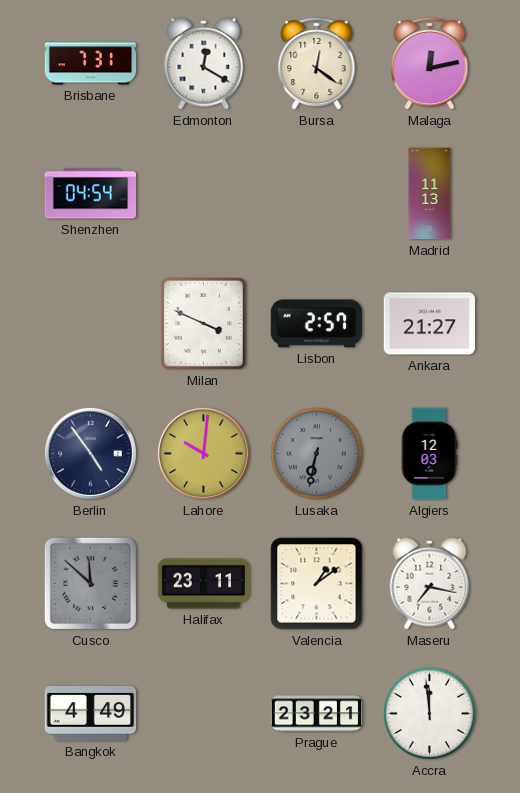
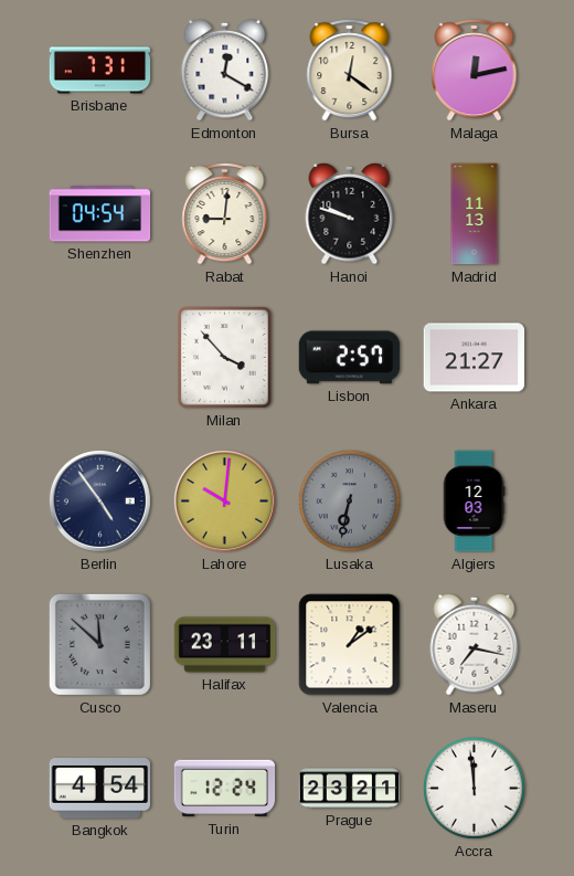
Rabat: none -> 9:01 (225, 214)
Hanoi: none -> 9:48 (350, 213)
Milan: 3:49 -> 3:53 (224, 357)
Bangkok: 4:49 -> 4:54 (100, 789)
Turin: none -> 12:24 (225, 789)
